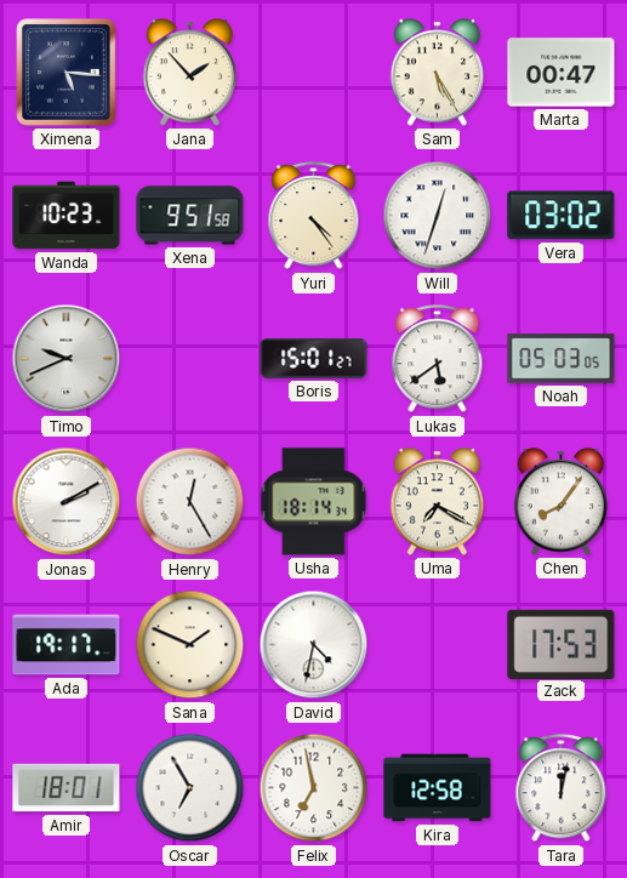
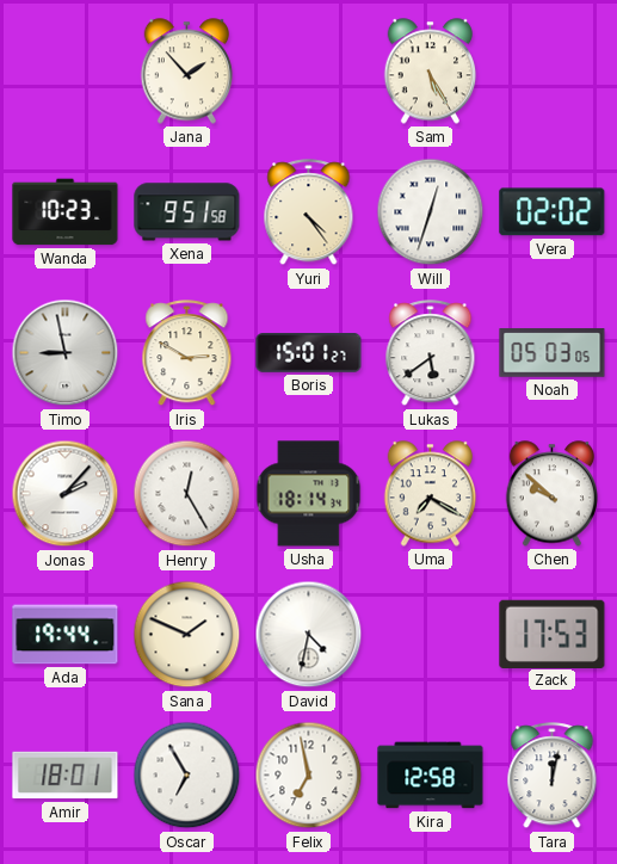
Ximena: 5:16 -> none (67, 73)
Marta: 00:47 -> none (562, 73)
Vera: 03:02 -> 02:02 (553, 212)
Timo: 9:41 -> 8:58 (66, 353)
Iris: none -> 2:50 (187, 353)
Jonas: 2:10 -> 2:07 (66, 494)
Chen: 8:06 -> 9:52 (553, 494)
Ada: 19:17 -> 19:44 (66, 635)
